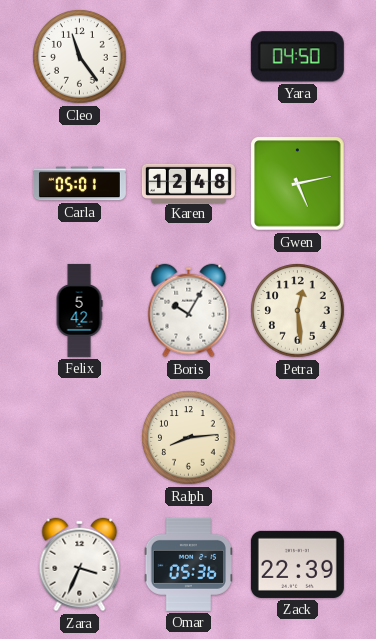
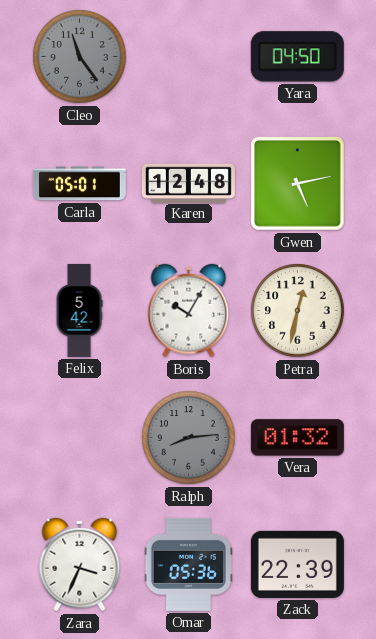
Cleo dial: white -> grey (80, 57)
Petra: 12:29 -> 12:32 (298, 311)
Ralph dial: cream -> grey (189, 438)
Vera: none -> 01:32 (297, 438)
